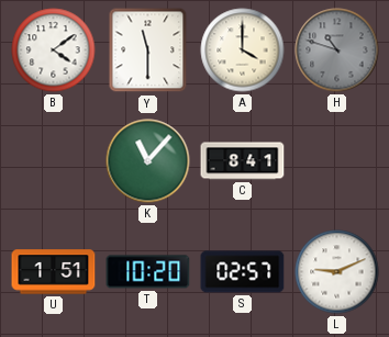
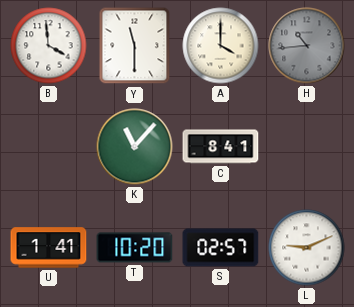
B: 4:09 -> 3:59 (49, 46)
H: 10:48 -> 10:44 (307, 46)
U: 1:51 -> 1:41 (49, 248)
